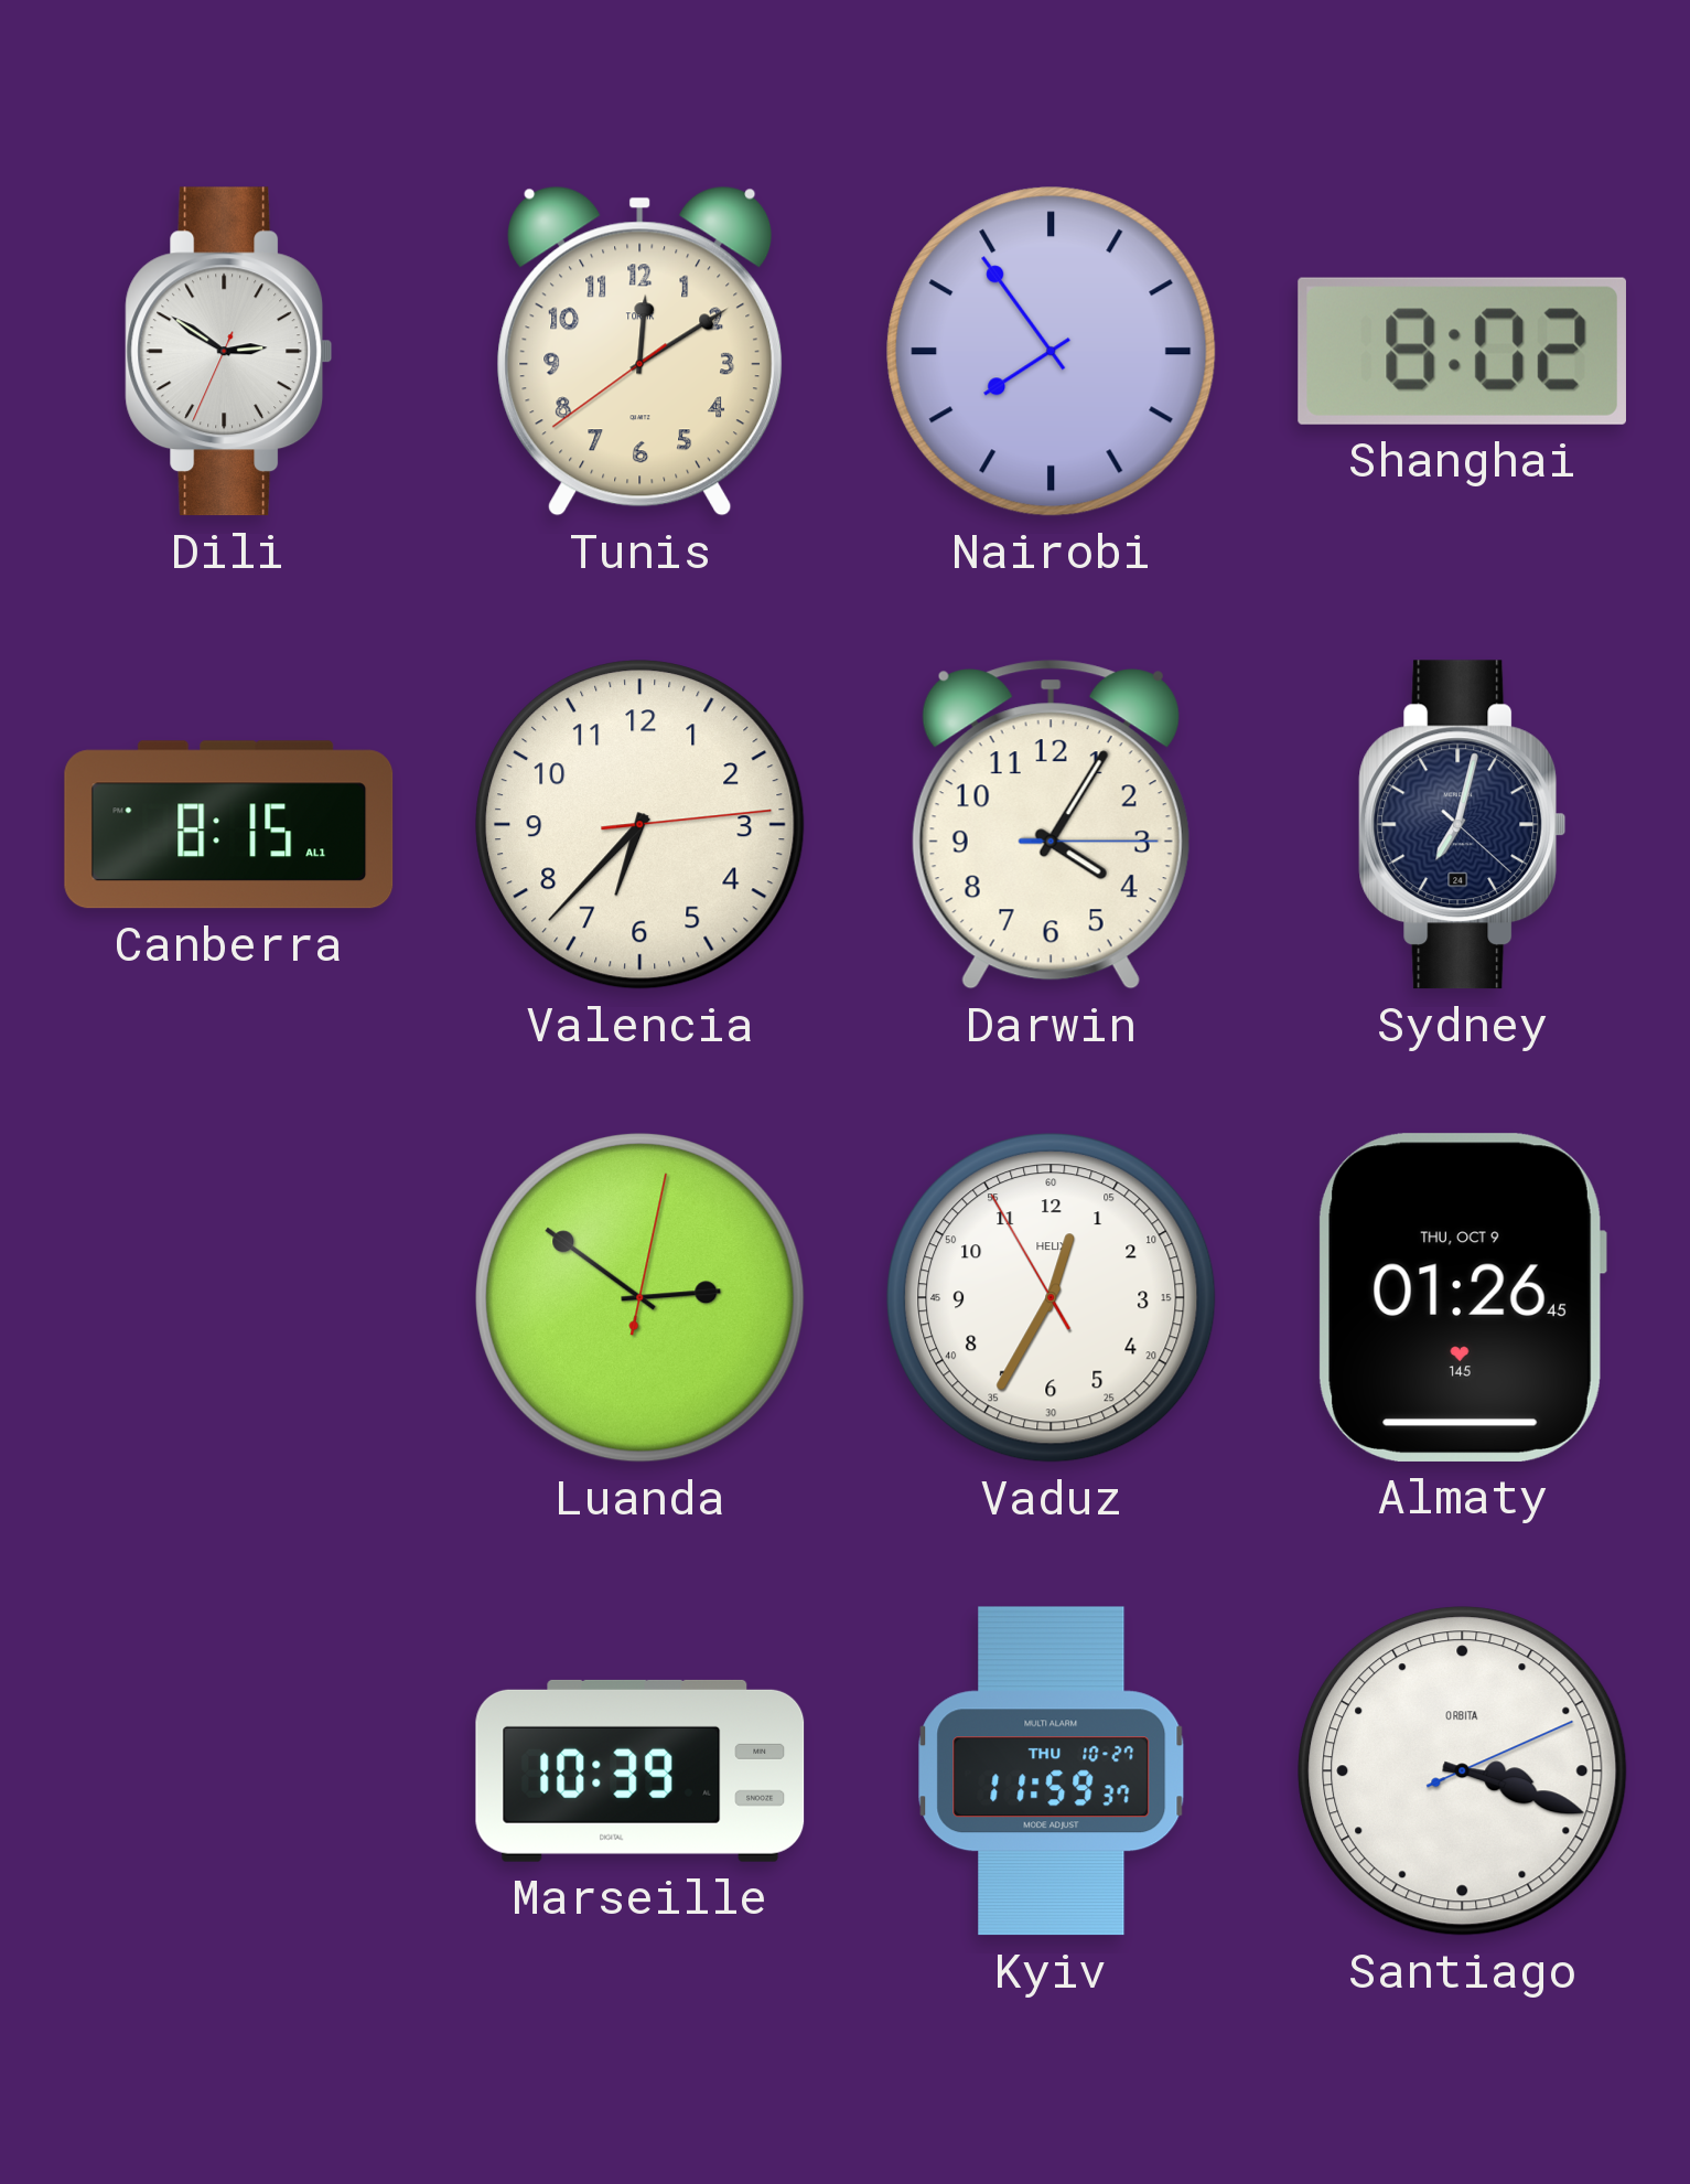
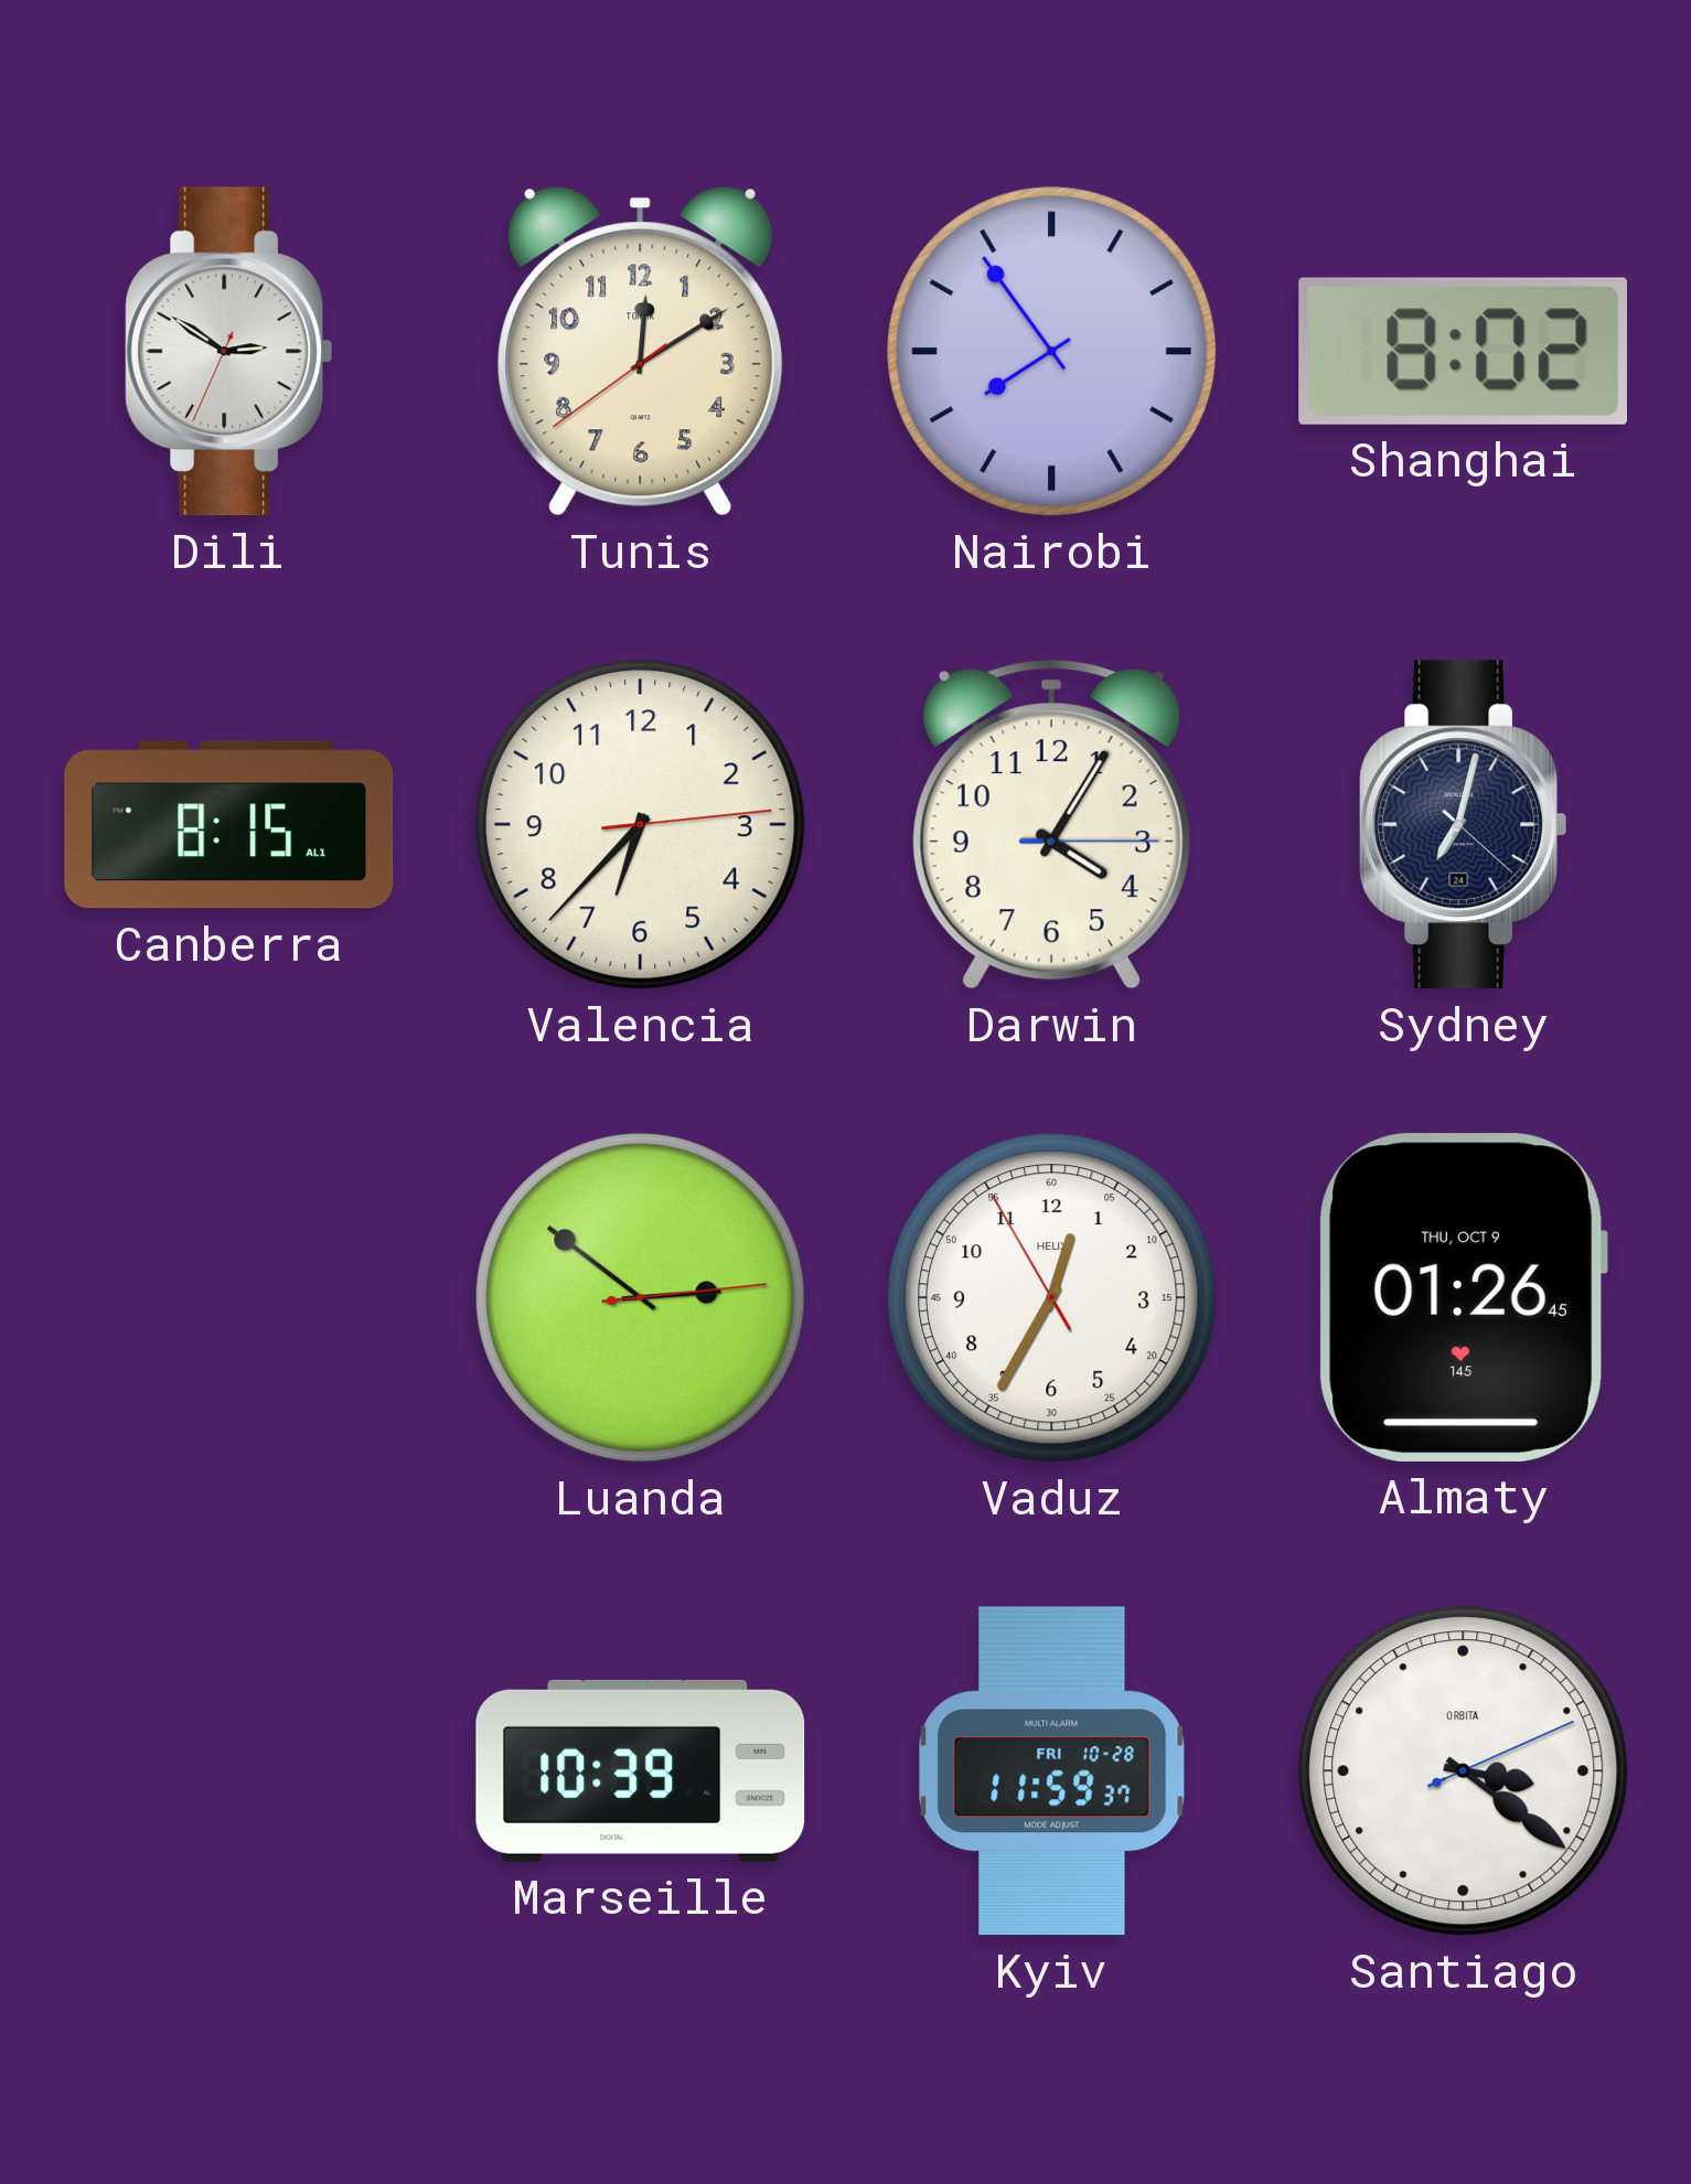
Luanda: 2:51:02 -> 2:51:14 (641, 1298)
Kyiv date: THU 10-27 -> FRI 10-28 (1052, 1771)
Santiago: 3:18 -> 3:21 (1464, 1771)
